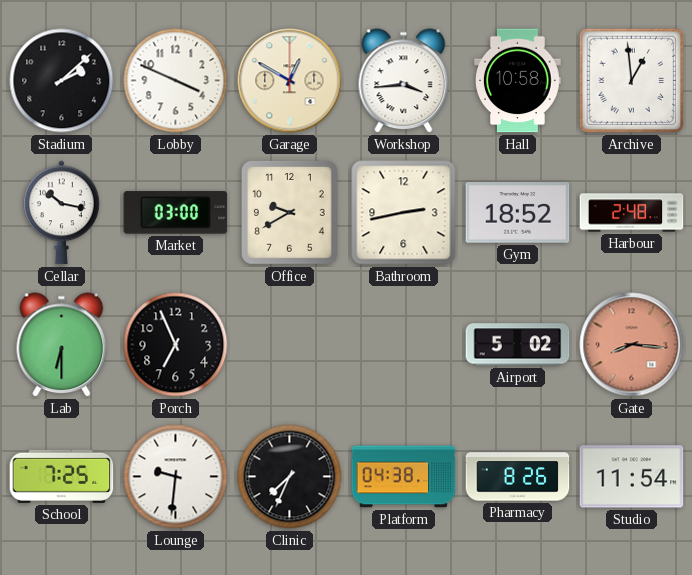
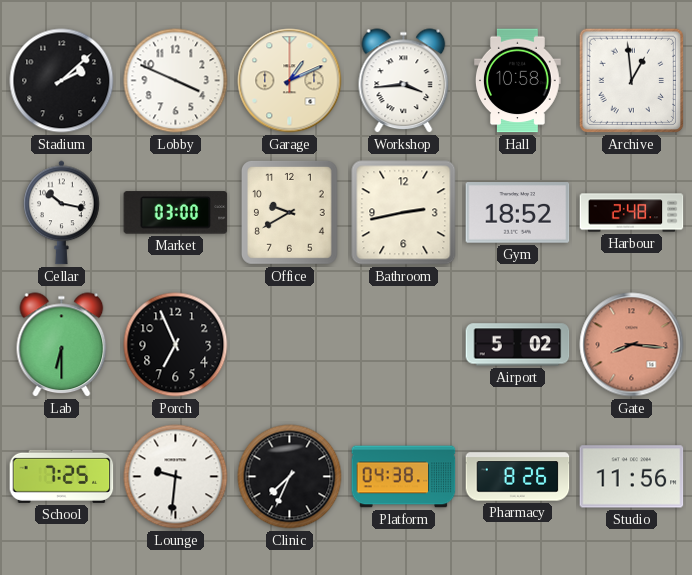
Garage: 12:50 -> 1:11 (290, 81)
Studio: 11:54 -> 11:56 (632, 477)
